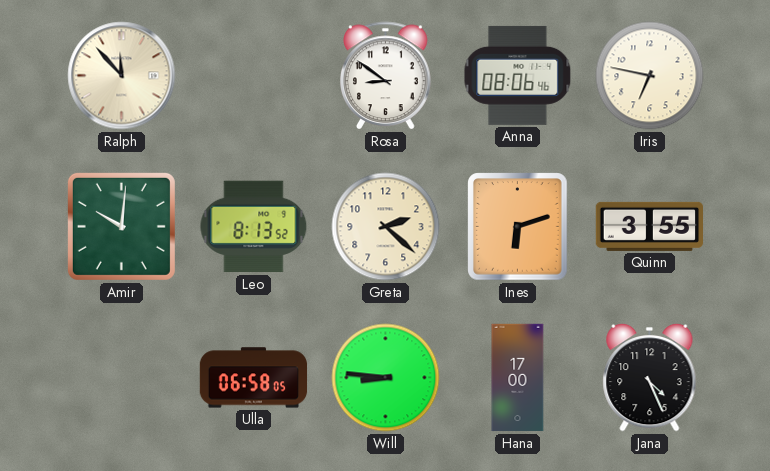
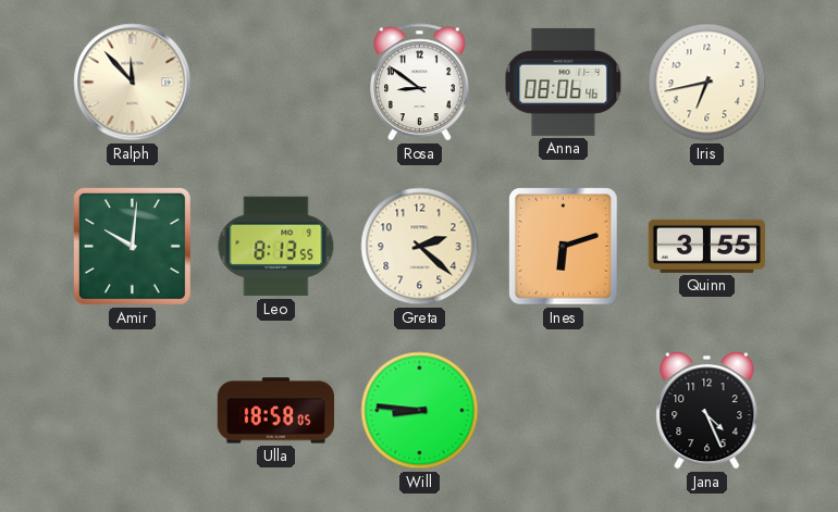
Iris: 6:47 -> 6:43 (707, 83)
Leo: 8:13:52 -> 8:13:55 (276, 247)
Ulla: 06:58 -> 18:58 (276, 411)
Hana: 17:00 -> none (518, 378)
